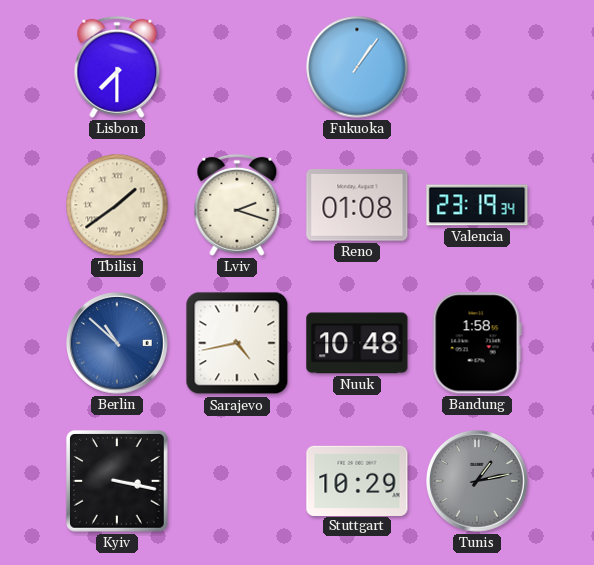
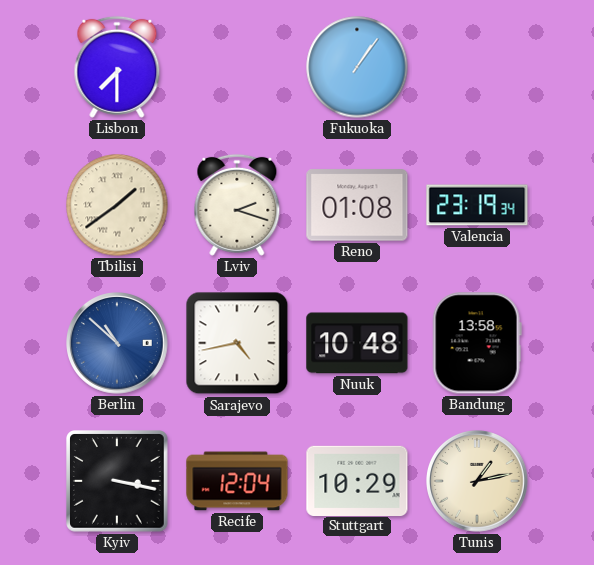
Bandung: 1:58 -> 13:58 (477, 343)
Recife: none -> 12:04 (237, 481)
Tunis dial: grey -> cream (478, 482)
